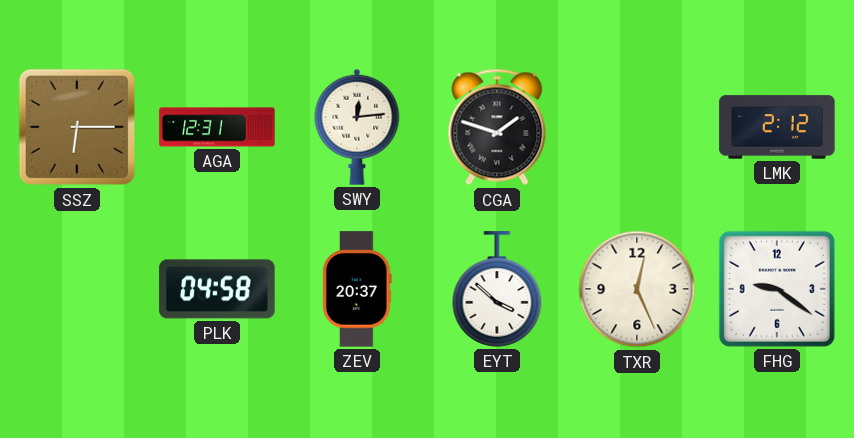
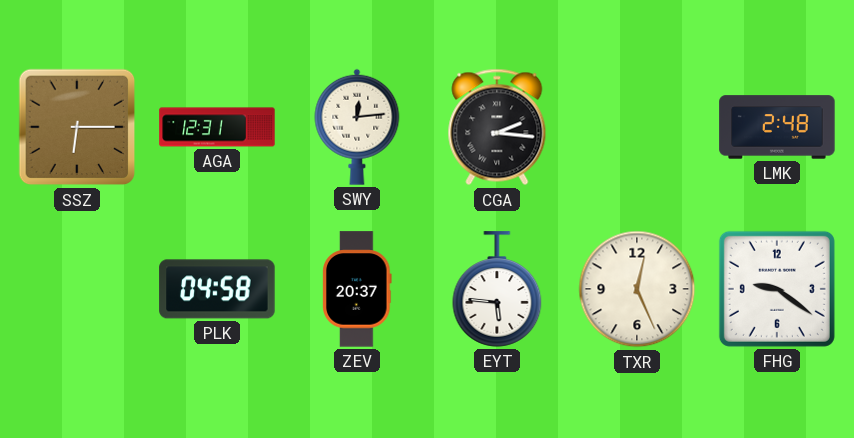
CGA: 1:48 -> 2:16 (497, 127)
LMK: 2:12 -> 2:48 (777, 127)
EYT: 3:52 -> 5:46 (497, 289)
